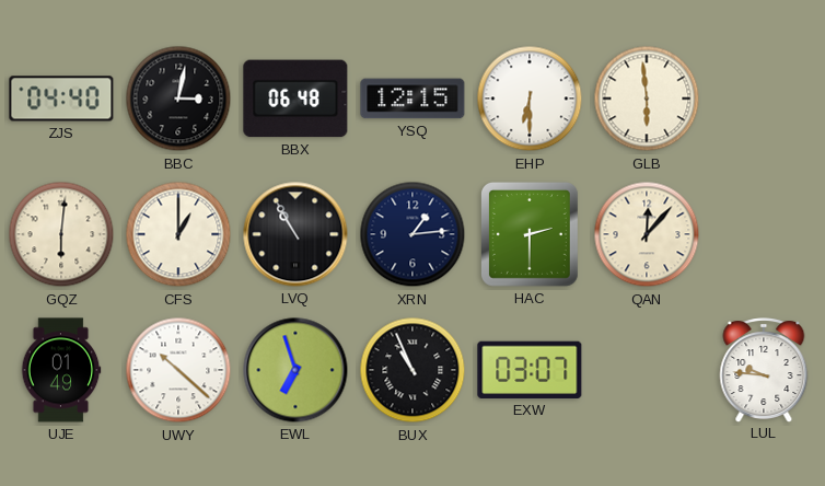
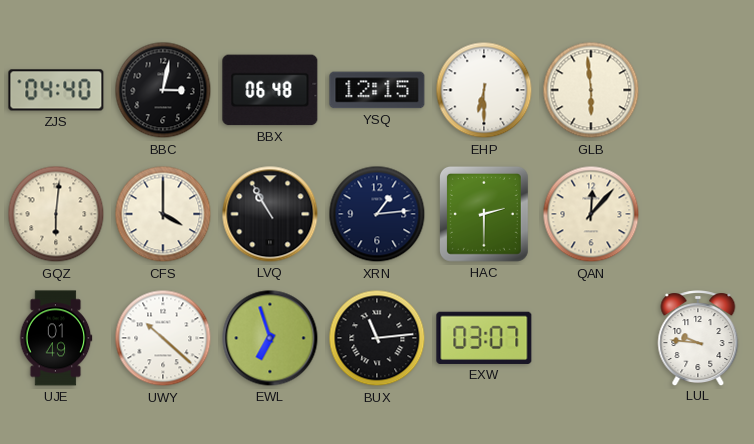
CFS: 1:00 -> 4:00 (163, 214)
BUX: 10:56 -> 11:14 (377, 338)
